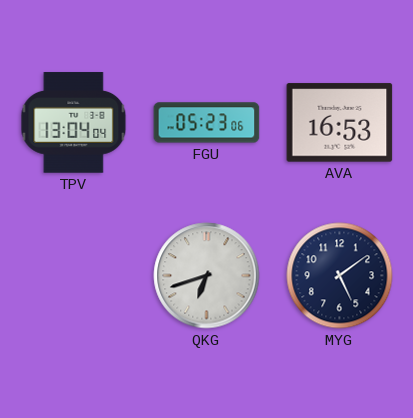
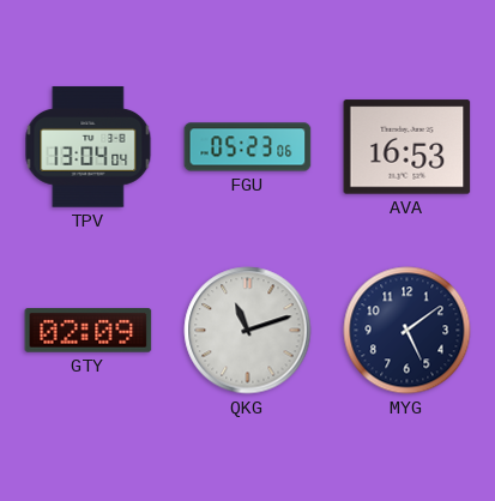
GTY: none -> 02:09 (89, 331)
QKG: 6:42 -> 11:12 (248, 331)
